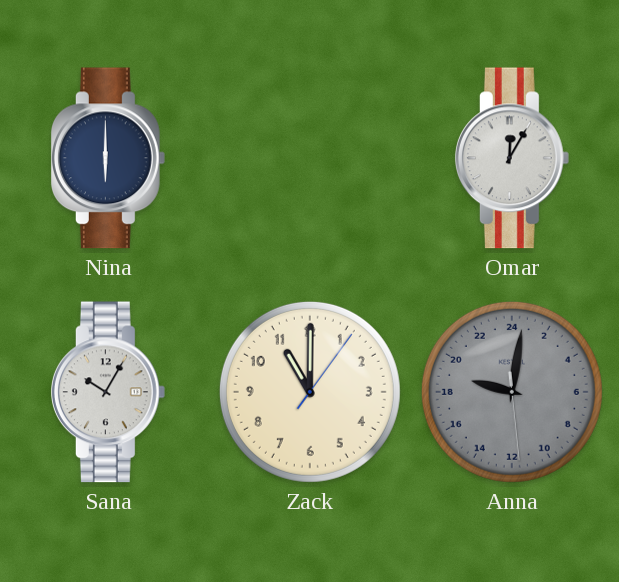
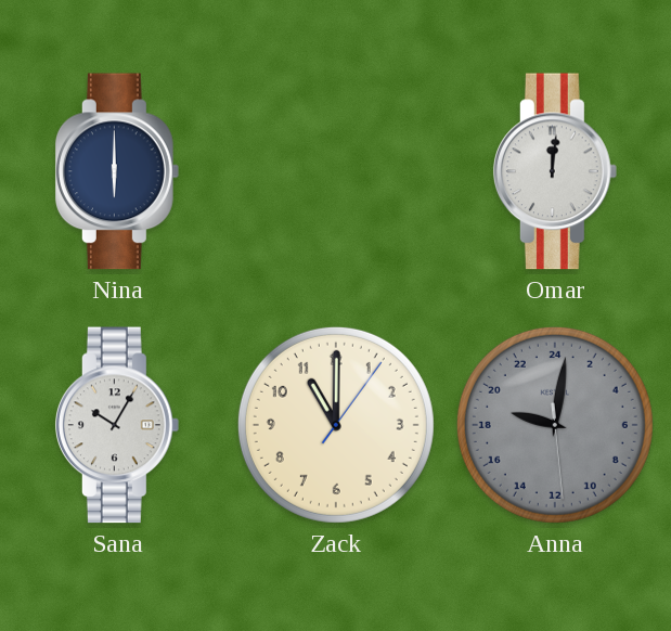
Omar: 12:05 -> 12:01 (555, 171)
